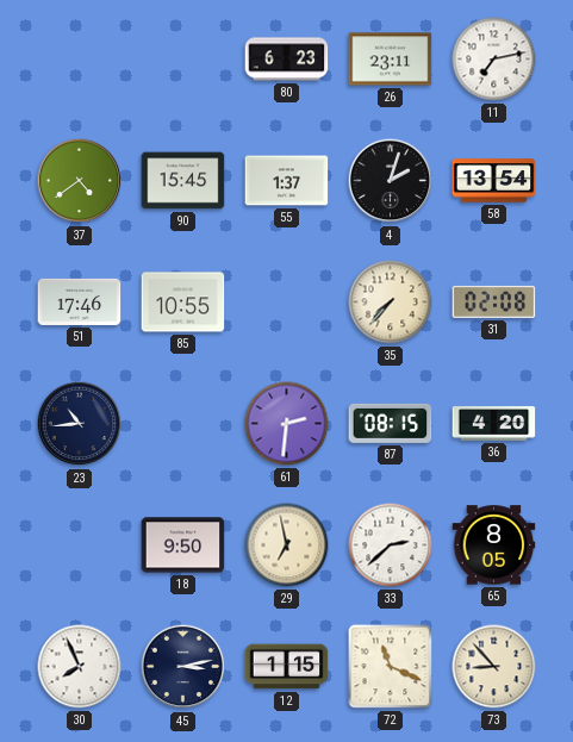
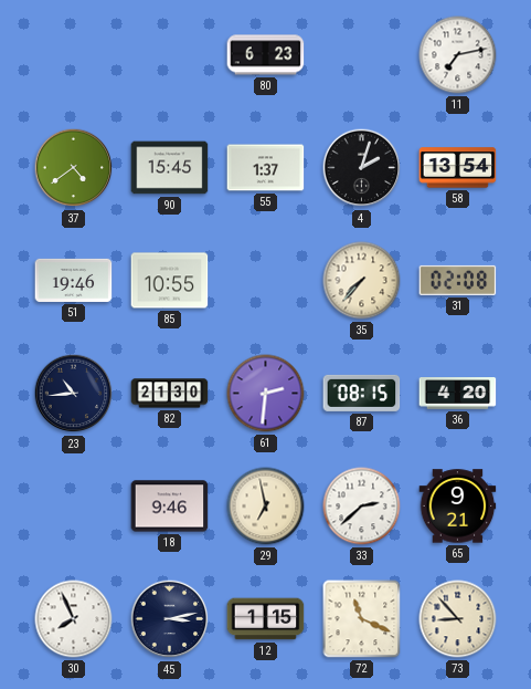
26: 23:11 -> none (391, 60)
51: 17:46 -> 19:46 (74, 280)
82: none -> 21:30 (170, 394)
18: 9:50 -> 9:46 (170, 507)
65: 8:05 -> 9:21 (458, 507)
